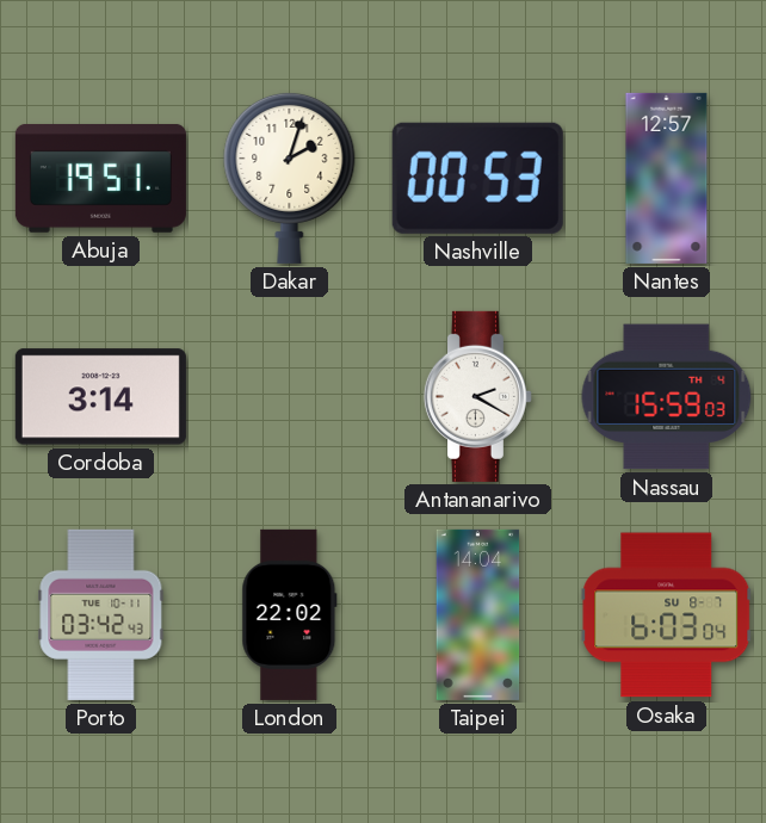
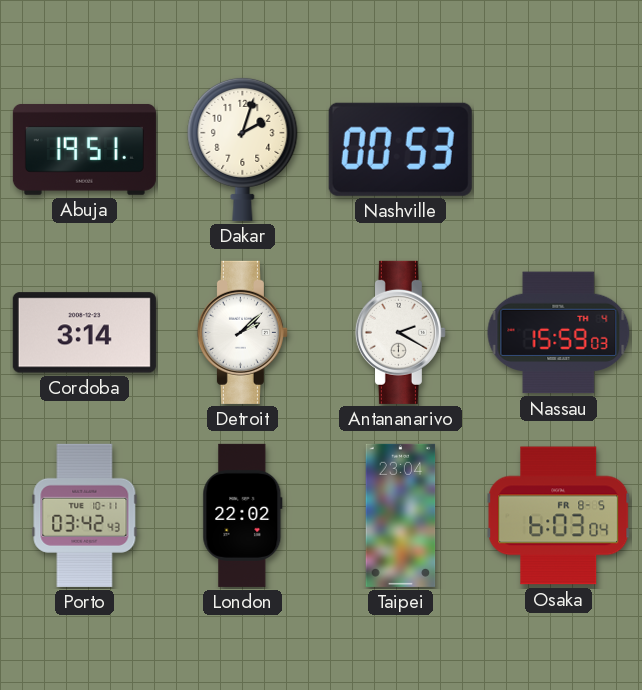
Nantes: 12:57 -> none (667, 178)
Detroit: none -> 2:08 (242, 332)
Taipei: 14:04 -> 23:04 (401, 515)
Osaka date: SU 8-7 -> FR 8-5 (559, 516)
